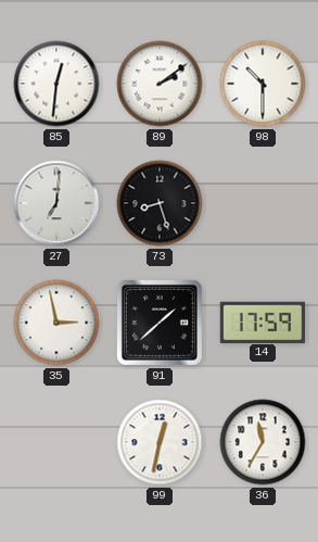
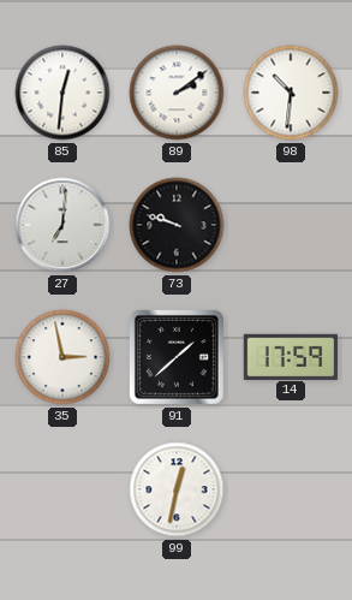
98: 10:30 -> 10:31 (291, 93)
73: 8:27 -> 9:48 (177, 225)
36: 11:35 -> none (263, 442)
